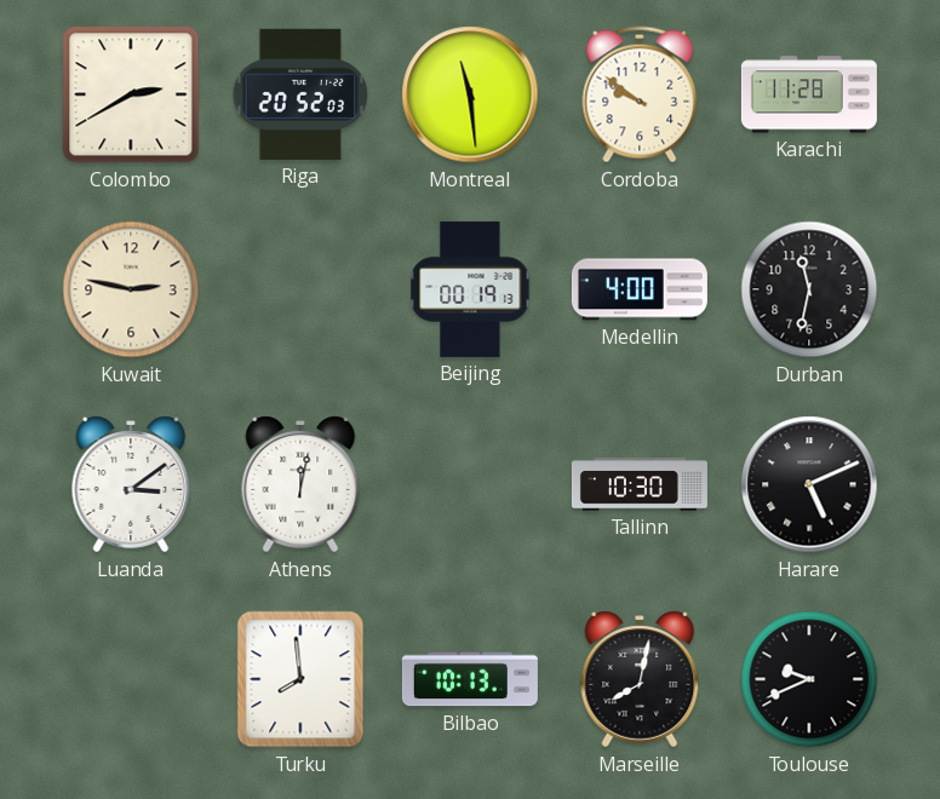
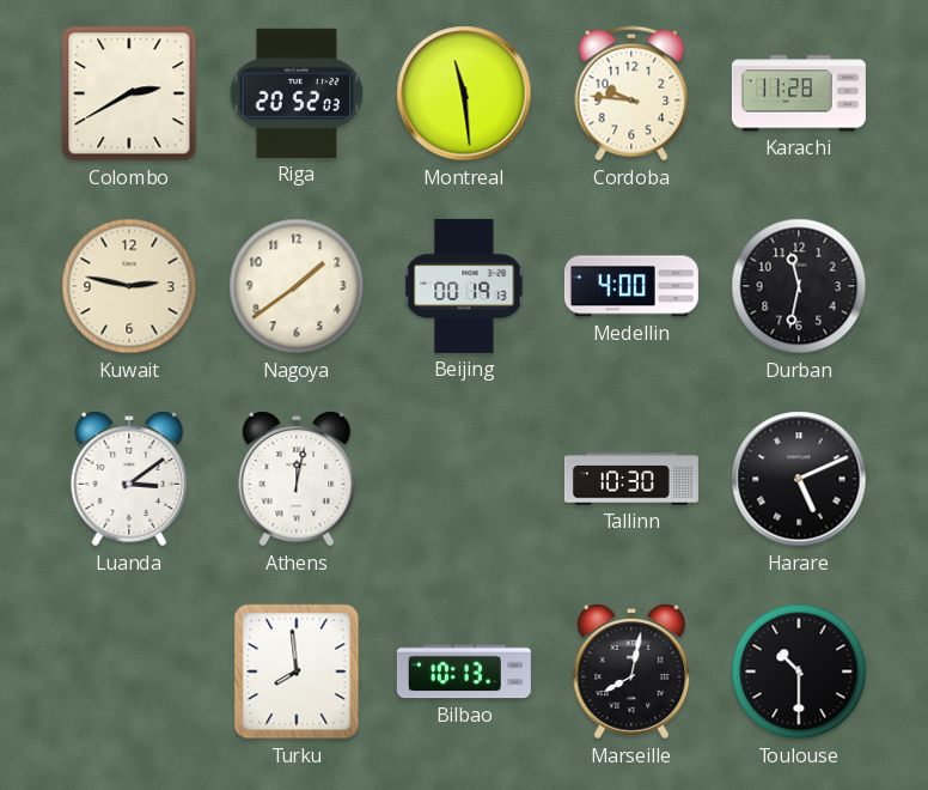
Cordoba: 9:51 -> 9:46 (631, 93)
Nagoya: none -> 1:39 (297, 286)
Toulouse: 9:41 -> 10:30 (799, 671)
